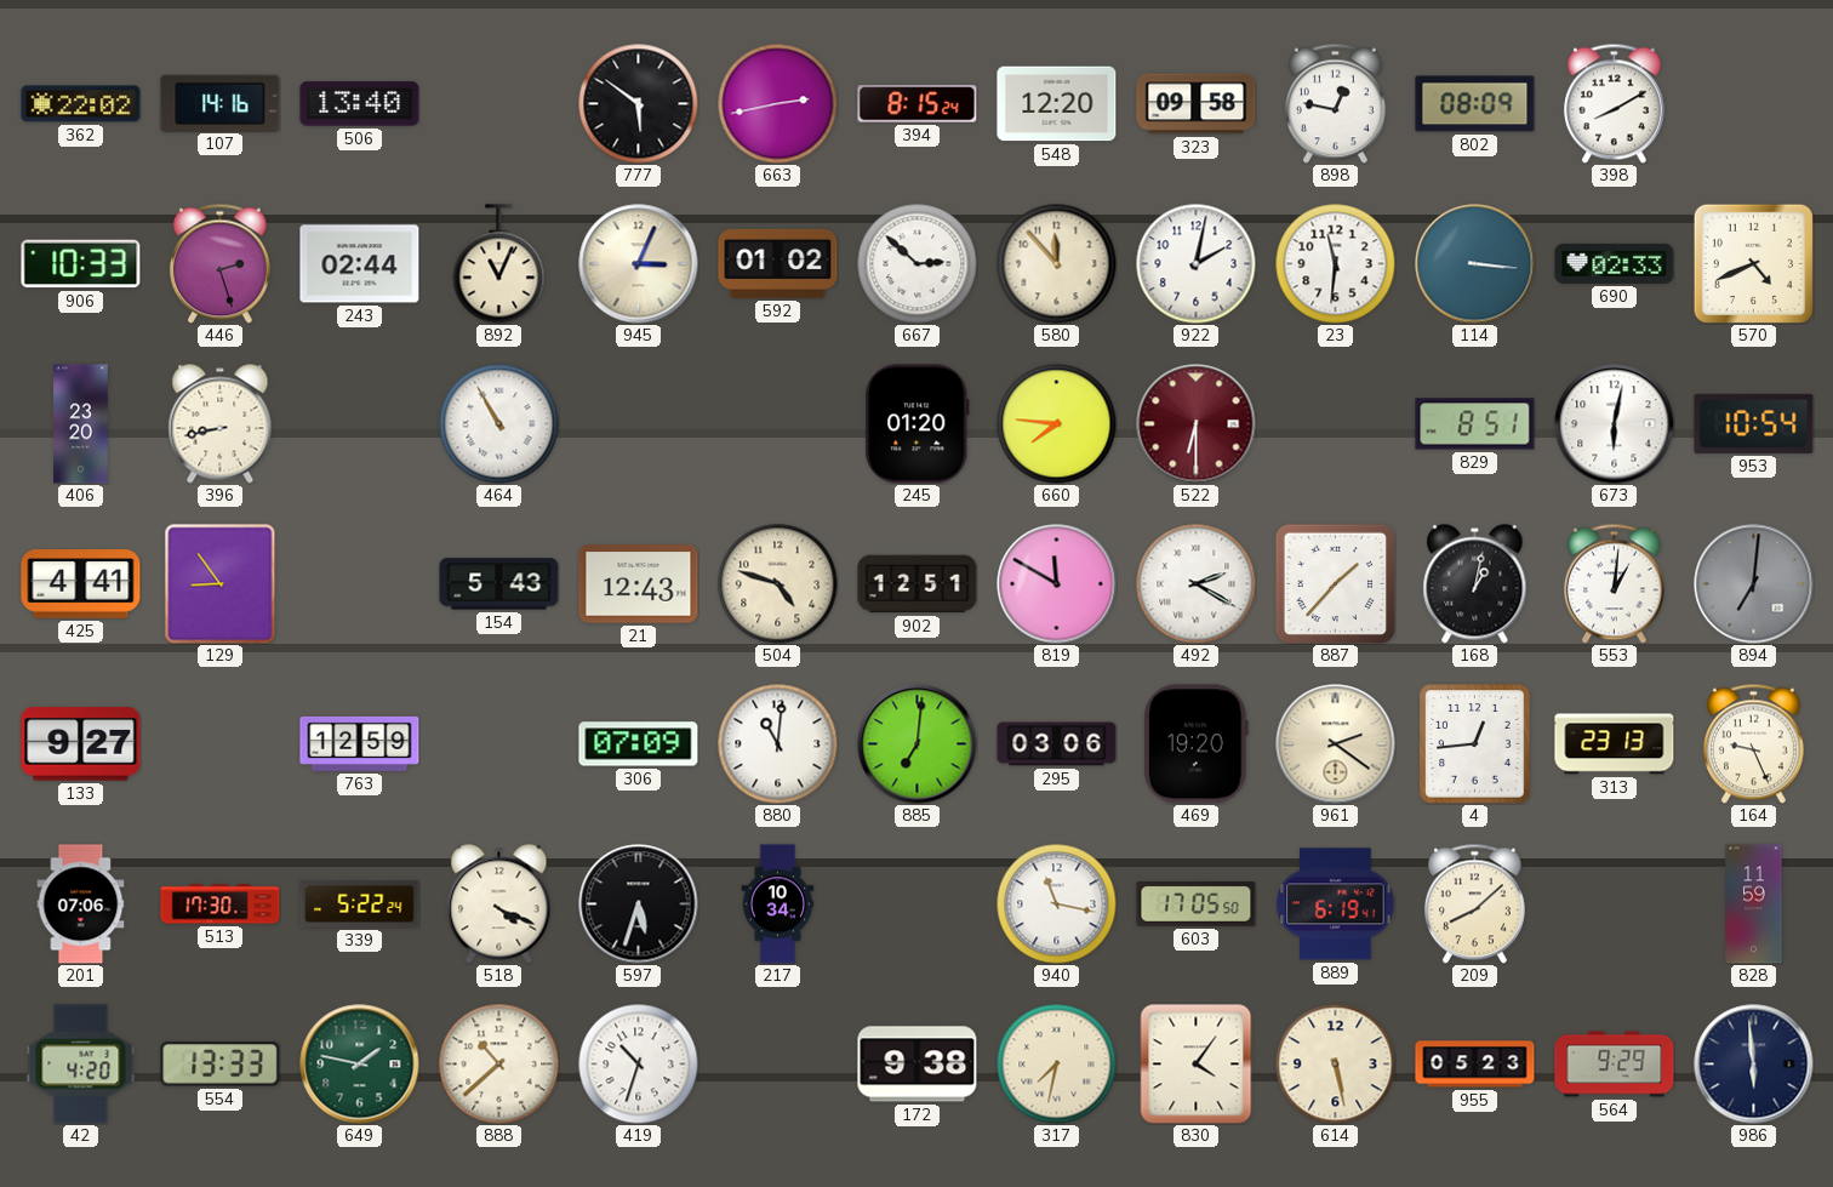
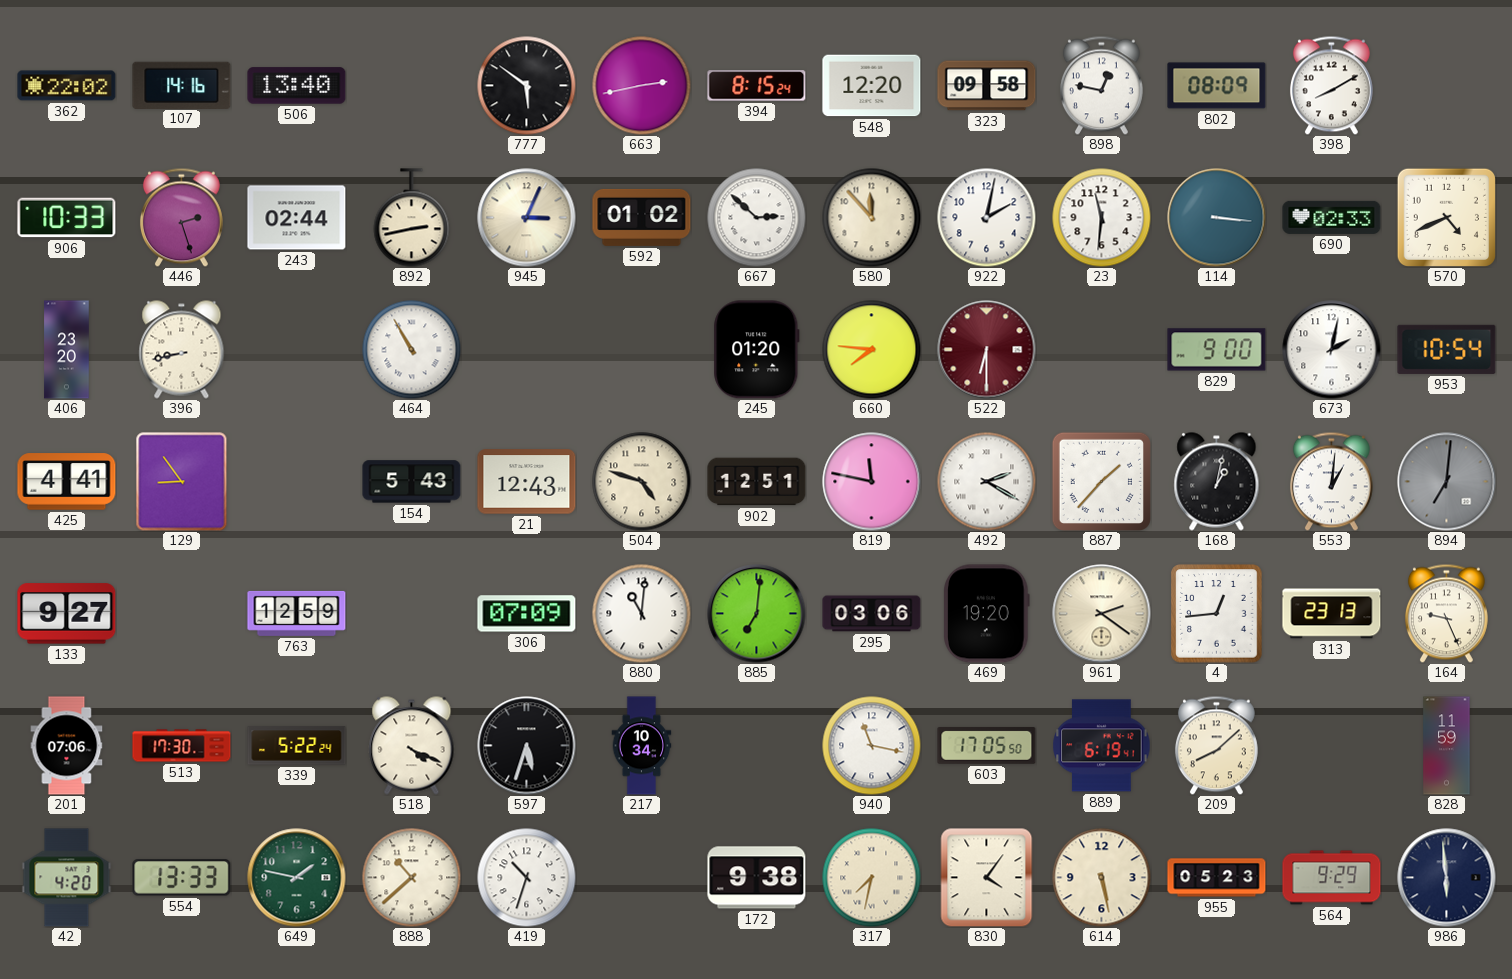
892: 11:04 -> 2:43 (412, 218)
829: 8:51 -> 9:00 (1217, 350)
673: 6:02 -> 2:02 (1332, 350)
819: 11:50 -> 11:47 (872, 482)
